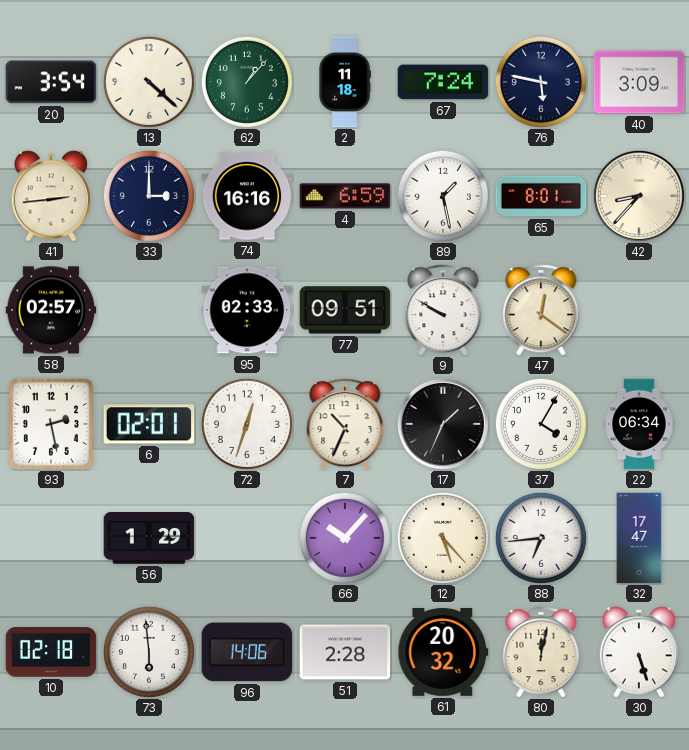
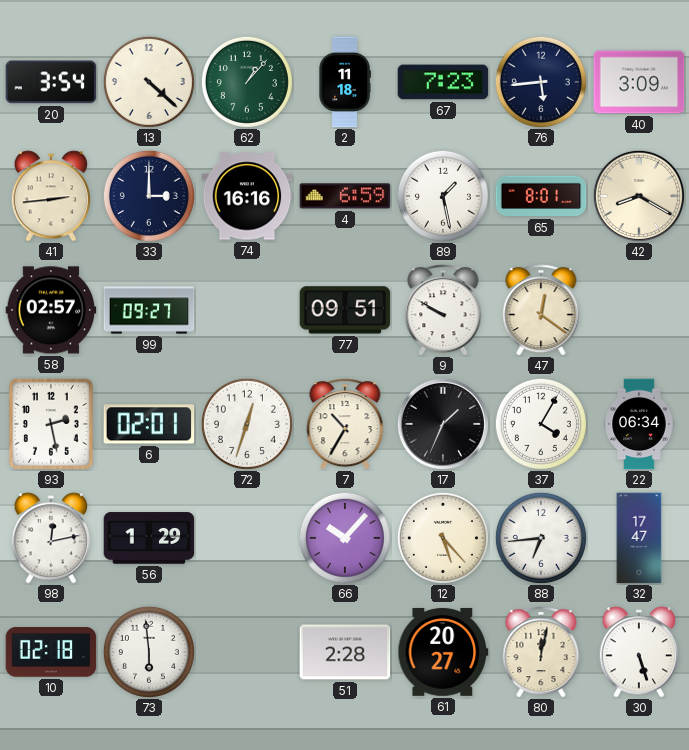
67: 7:24 -> 7:23 (443, 82)
76: 5:47 -> 5:44 (541, 82)
42: 8:37 -> 8:20 (639, 196)
99: none -> 09:27 (149, 310)
95: 02:33 -> none (247, 310)
7: 10:34 -> 10:35 (345, 424)
98: none -> 12:13 (51, 538)
96: 14:06 -> none (247, 652)
61: 20:32 -> 20:27 (443, 652)
